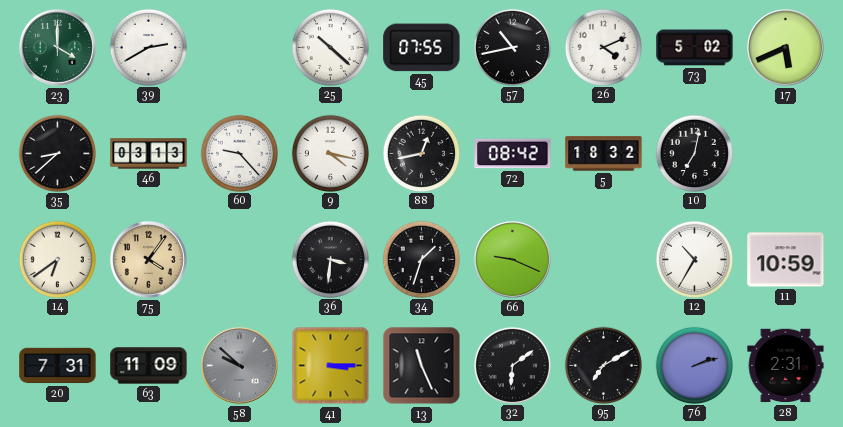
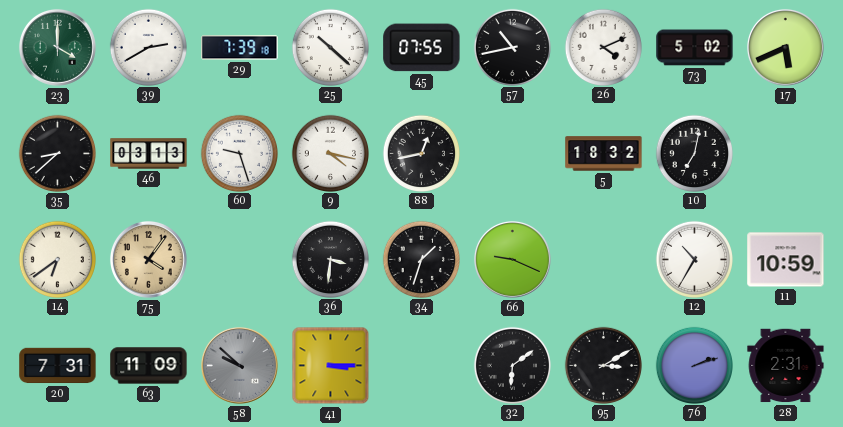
29: none -> 7:39 (240, 48)
60: 9:23 -> 9:27 (239, 153)
72: 08:42 -> none (513, 154)
13: 11:26 -> none (422, 366)
95: 7:10 -> 3:10 (603, 365)
